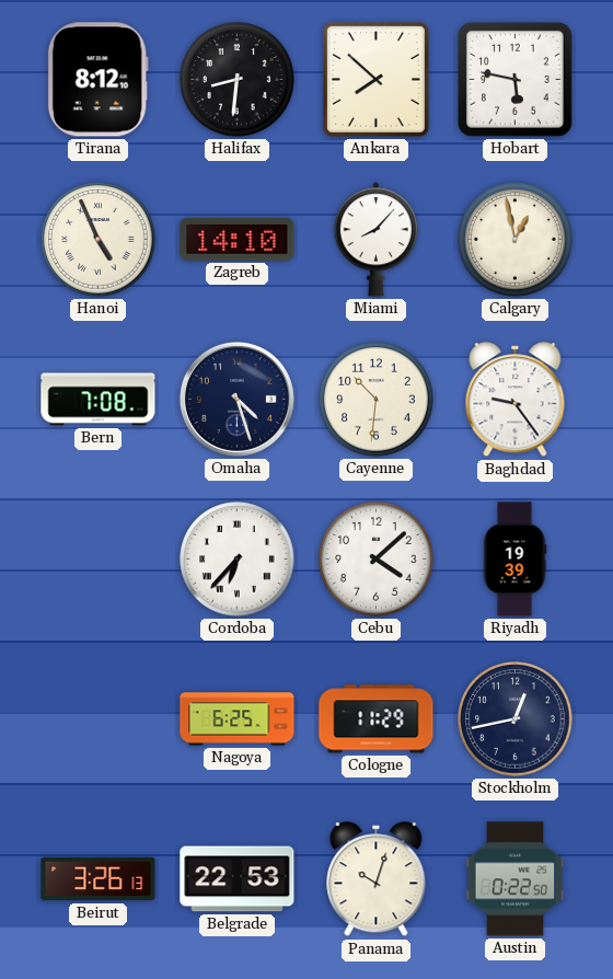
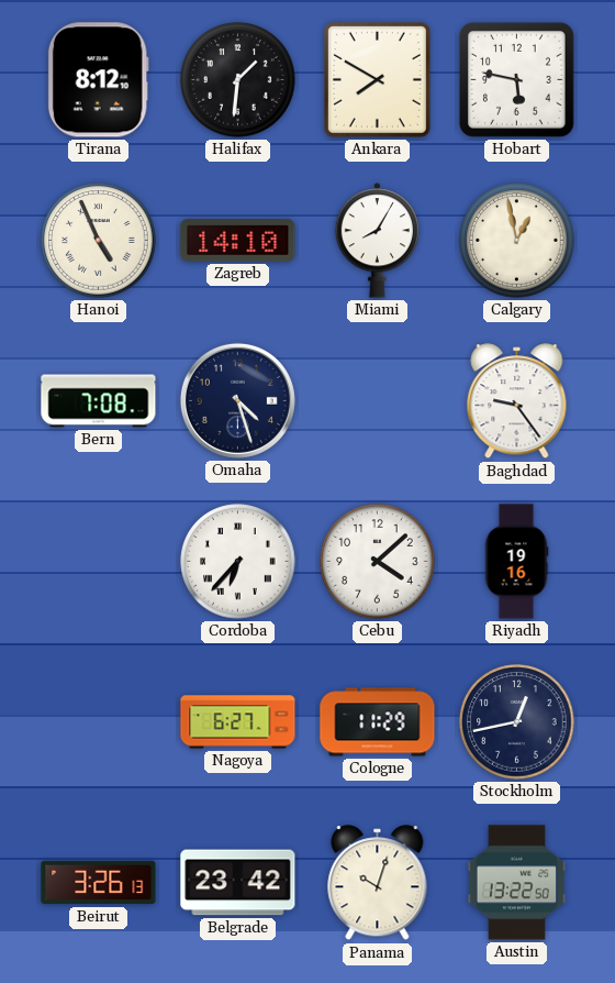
Halifax: 8:31 -> 1:31 (238, 80)
Ankara: 7:52 -> 7:50 (377, 79)
Miami: 8:07 -> 8:05 (378, 241)
Cayenne: 10:31 -> none (377, 400)
Riyadh: 19:39 -> 19:16 (516, 562)
Nagoya: 6:25 -> 6:27 (238, 722)
Belgrade: 22:53 -> 23:42 (238, 883)
Austin: 0:22 -> 13:22 (516, 883)
